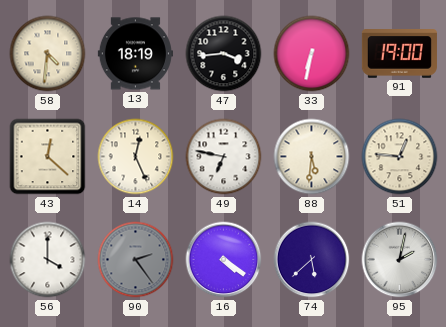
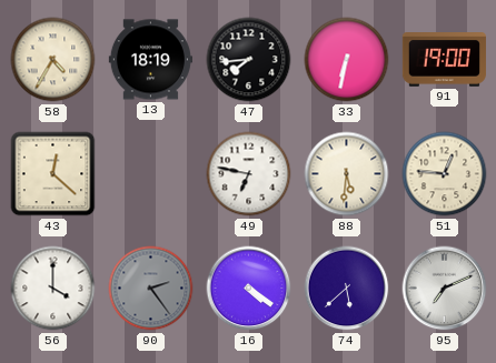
58: 4:31 -> 4:35 (53, 60)
47: 3:44 -> 7:44 (249, 60)
14: 12:26 -> none (136, 157)
95: 2:02 -> 7:11 (445, 289)
